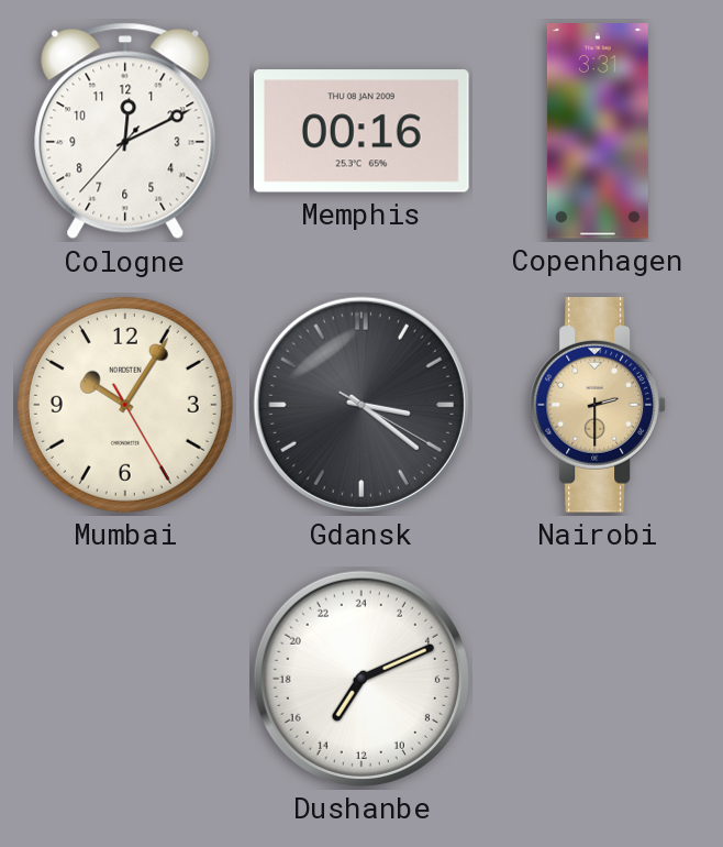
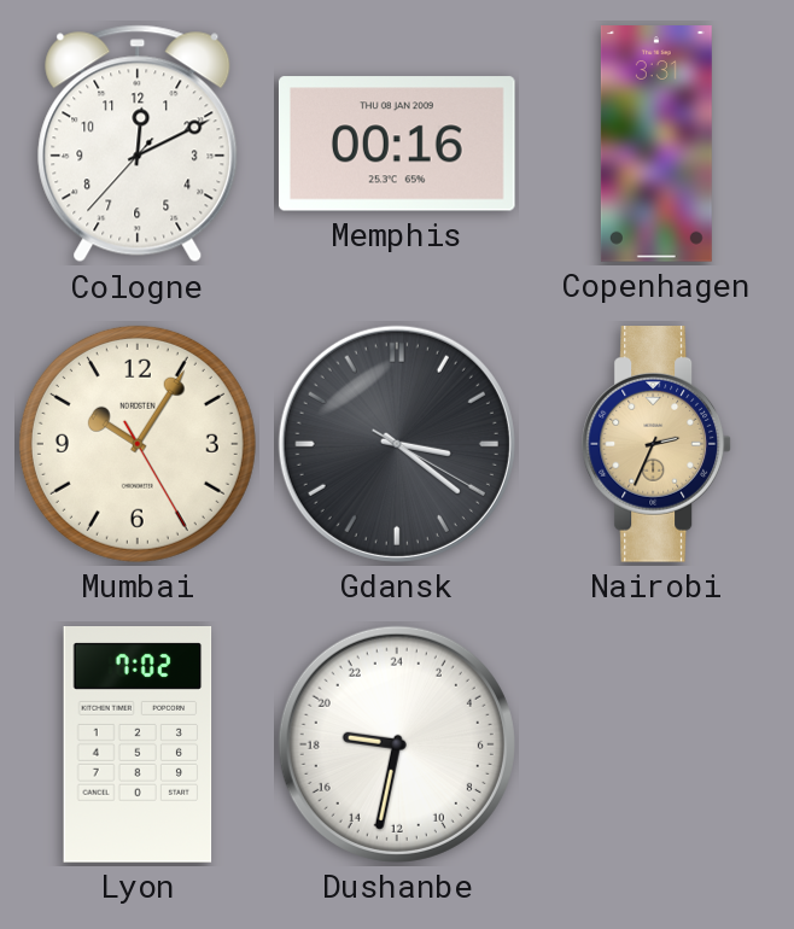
Nairobi: 2:30 -> 2:34 (656, 445)
Lyon: none -> 7:02 (138, 746)
Dushanbe: 14:11 -> 18:32 (397, 744)
